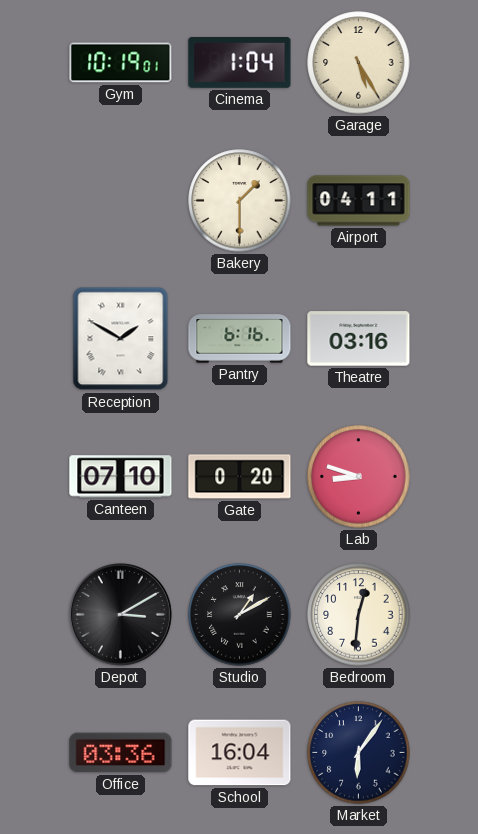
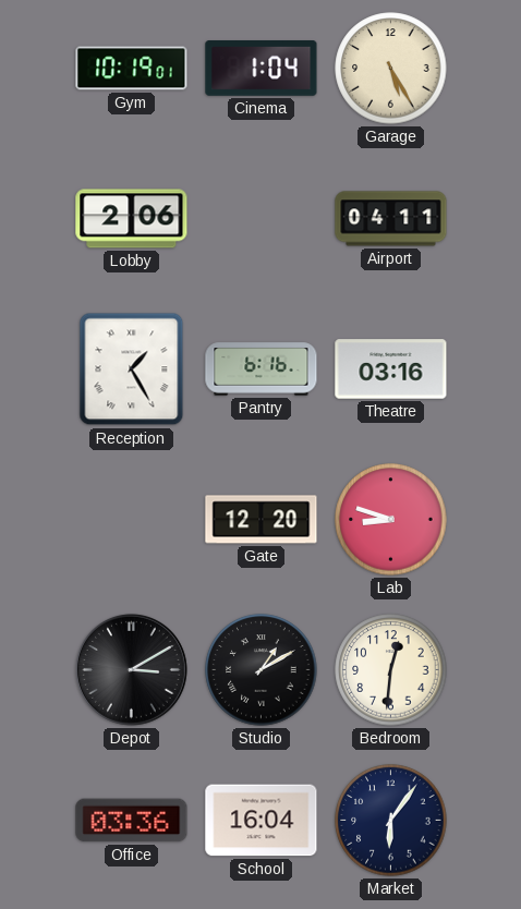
Lobby: none -> 2:06 (132, 219)
Bakery: 1:30 -> none (240, 201)
Reception: 1:50 -> 1:25 (132, 369)
Canteen: 07:10 -> none (121, 477)
Gate: 0:20 -> 12:20 (262, 520)
